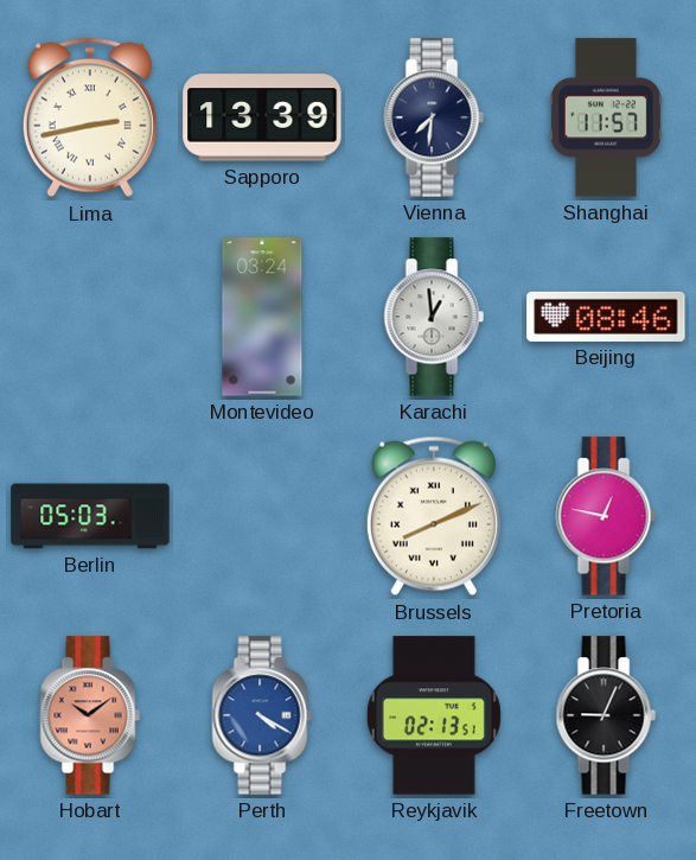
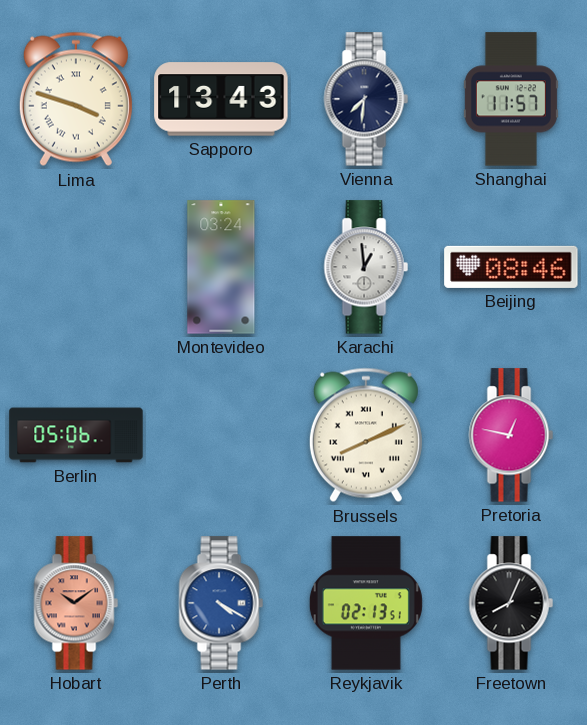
Lima: 2:43 -> 3:48 (76, 99)
Sapporo: 13:39 -> 13:43 (221, 99)
Berlin: 05:03 -> 05:06 (76, 435)
Freetown: 9:04 -> 8:04 (511, 603)
